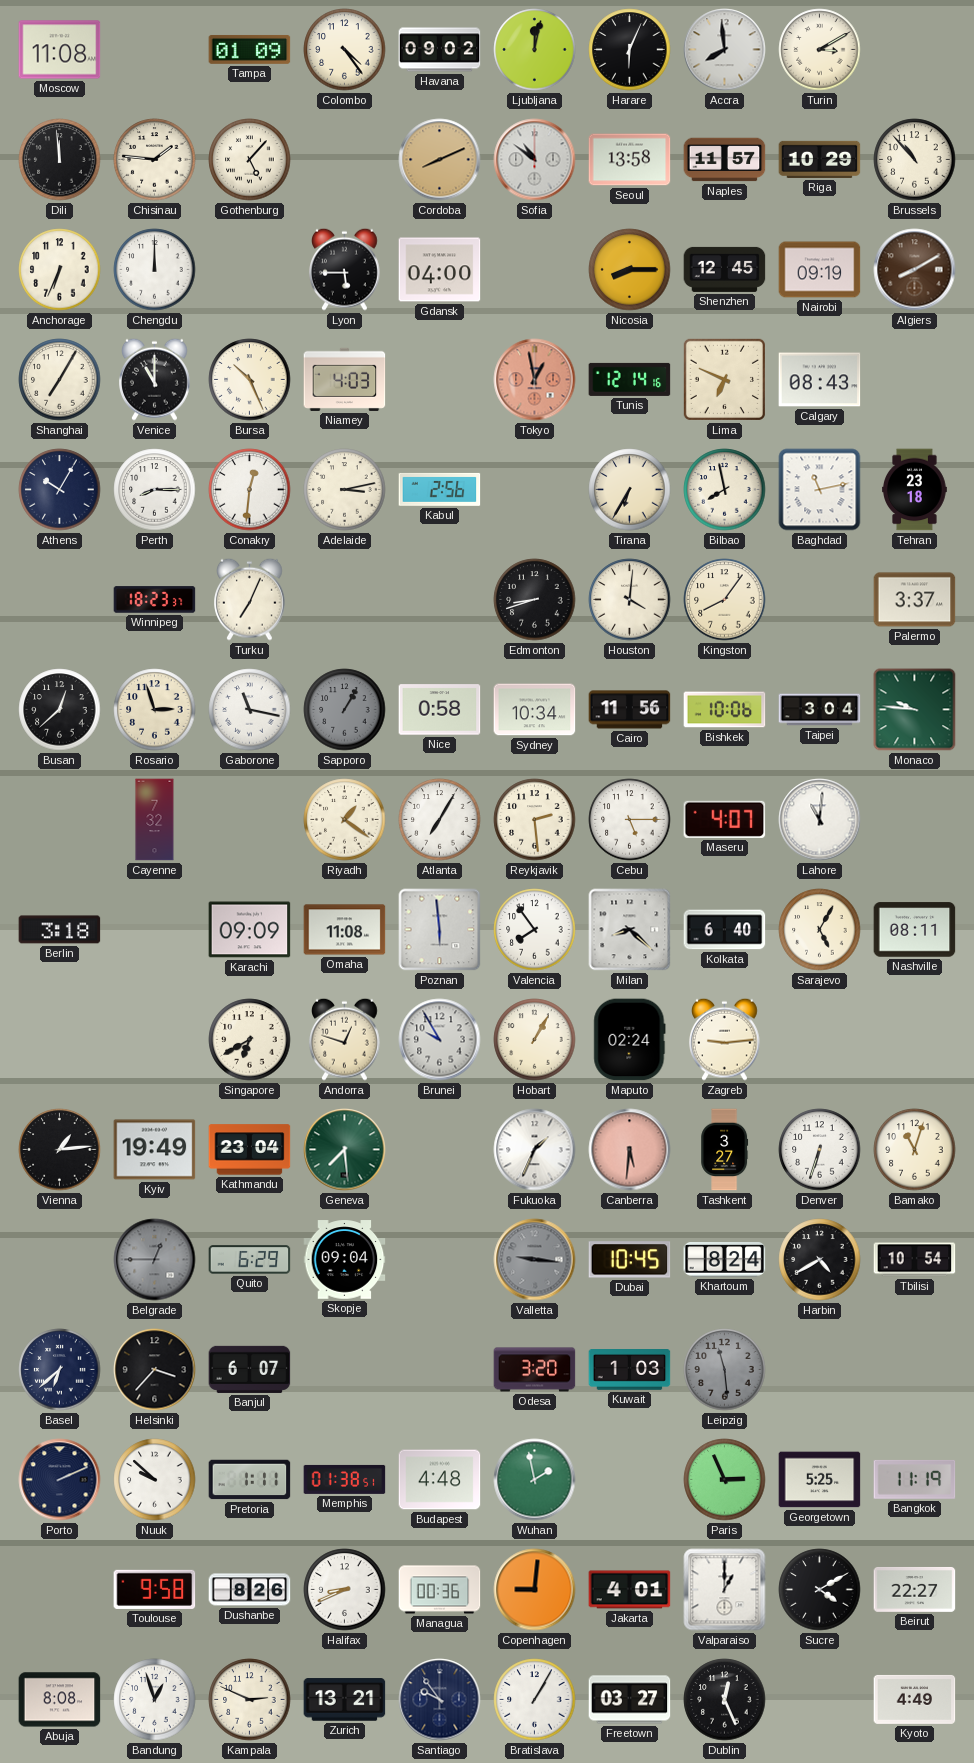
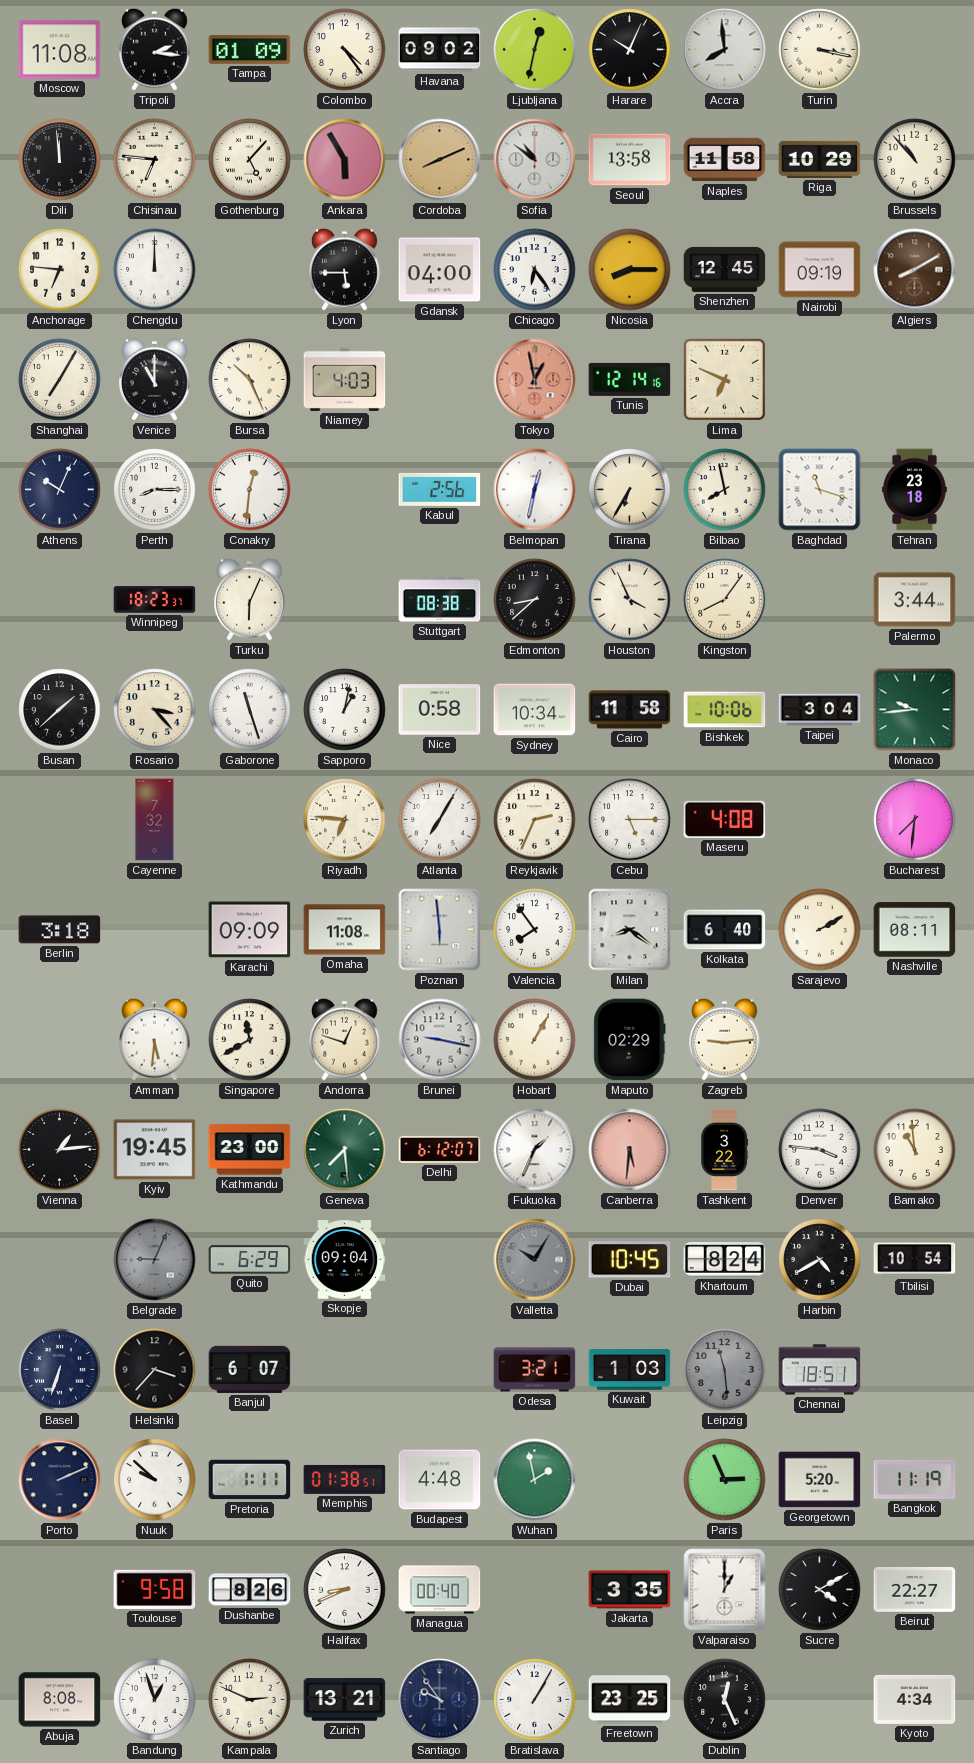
Tripoli: none -> 2:16 (155, 49)
Ljubljana: 12:02 -> 12:32 (535, 50)
Harare: 6:04 -> 10:04 (630, 50)
Turin: 3:10 -> 3:17 (820, 50)
Chisinau: 1:46 -> 6:46 (155, 160)
Ankara: none -> 5:55 (345, 160)
Naples: 11:57 -> 11:58 (725, 160)
Anchorage: 6:34 -> 6:46 (60, 270)
Chicago: none -> 6:24 (535, 270)
Calgary: 08:43 -> none (820, 380)
Athens: 10:05 -> 10:04 (60, 490)
Adelaide: 3:13 -> none (345, 490)
Belmopan: none -> 12:32 (535, 490)
Baghdad: 11:13 -> 11:18 (820, 490)
Turku: 7:04 -> 6:04 (250, 599)
Stuttgart: none -> 08:38 (440, 600)
Edmonton: 8:42 -> 8:38 (535, 600)
Houston: 4:01 -> 3:56 (630, 600)
Palermo: 3:37 -> 3:44 (915, 600)
Busan: 12:38 -> 1:38 (60, 710)
Rosario: 2:57 -> 3:23 (155, 710)
Gaborone: 11:17 -> 11:27 (250, 710)
Sapporo: 1:05 -> 1:02 (345, 710)
Sapporo dial: grey -> white (345, 710)
Cairo: 11:56 -> 11:58 (630, 710)
Monaco: 9:46 -> 9:44 (915, 710)
Riyadh: 1:21 -> 6:46 (345, 820)
Reykjavik: 2:29 -> 2:34 (535, 820)
Maseru: 4:07 -> 4:08 (725, 819)
Lahore: 11:01 -> none (820, 820)
Bucharest: none -> 7:31 (915, 820)
Milan: 8:22 -> 8:21 (630, 930)
Sarajevo: 5:05 -> 2:10 (820, 930)
Amman: none -> 5:31 (155, 1039)
Singapore: 6:40 -> 11:40 (250, 1040)
Brunei: 9:55 -> 9:17 (440, 1040)
Maputo: 02:24 -> 02:29 (630, 1040)
Kyiv: 19:49 -> 19:45 (155, 1150)
Kathmandu: 23:04 -> 23:00 (250, 1150)
Delhi: none -> 6:12 (440, 1149)
Tashkent: 3:27 -> 3:22 (725, 1150)
Denver: 6:33 -> 3:46 (820, 1150)
Bamako: 11:03 -> 10:59 (915, 1150)
Belgrade: 12:45 -> 9:04 (155, 1260)
Valletta: 9:16 -> 10:05 (535, 1260)
Basel: 6:38 -> 6:33 (60, 1370)
Odesa: 3:20 -> 3:21 (535, 1370)
Chennai: none -> 18:51 (820, 1370)
Georgetown: 5:25 -> 5:20 (820, 1480)
Managua: 00:36 -> 00:40 (440, 1590)
Copenhagen: 9:01 -> none (535, 1590)
Jakarta: 4:01 -> 3:35 (630, 1590)
Freetown: 03:27 -> 23:25 (630, 1700)
Kyoto: 4:49 -> 4:34 (915, 1699)
